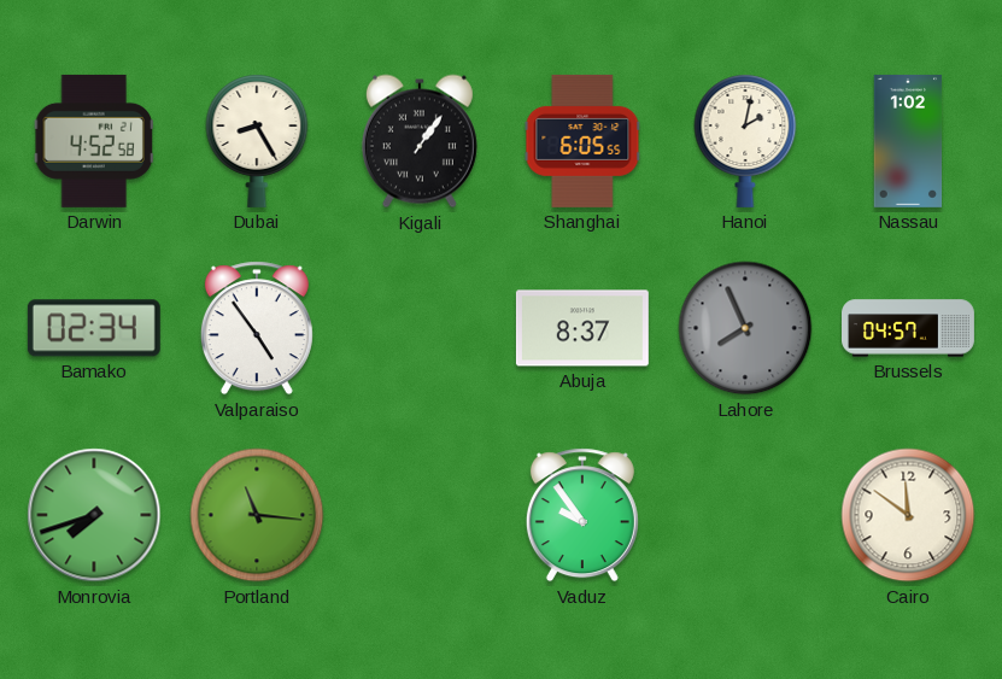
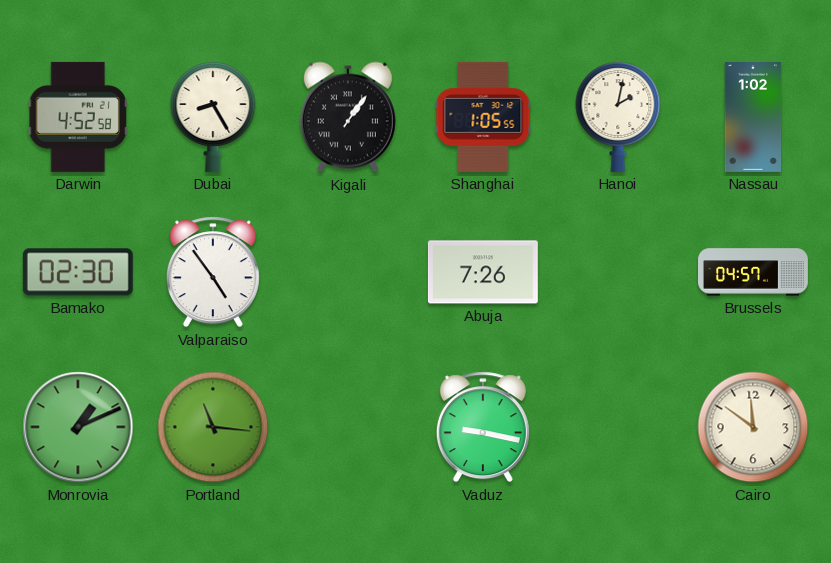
Shanghai: 6:05 -> 1:05 (483, 117)
Bamako: 02:34 -> 02:30 (78, 272)
Abuja: 8:37 -> 7:26 (483, 272)
Lahore: 7:56 -> none (745, 328)
Monrovia: 7:42 -> 1:11 (78, 427)
Vaduz: 9:54 -> 9:17 (483, 427)
